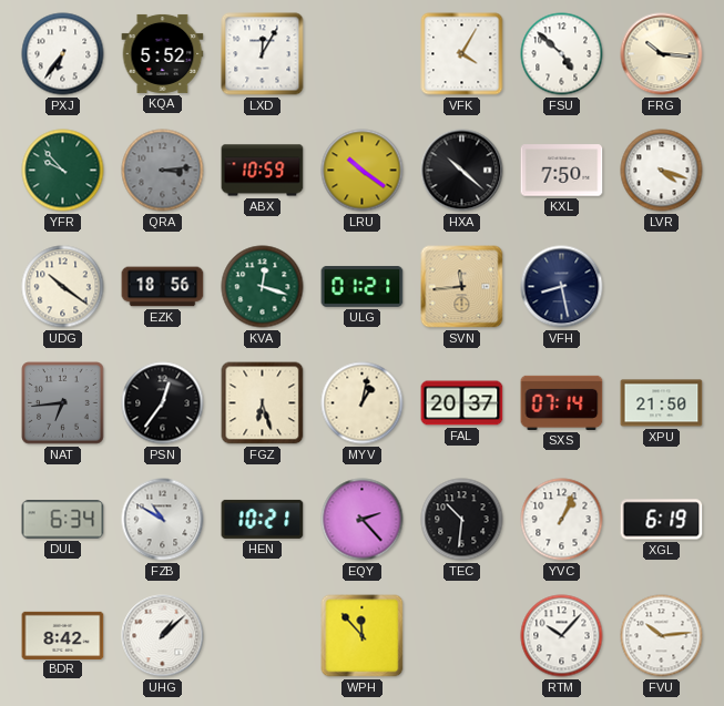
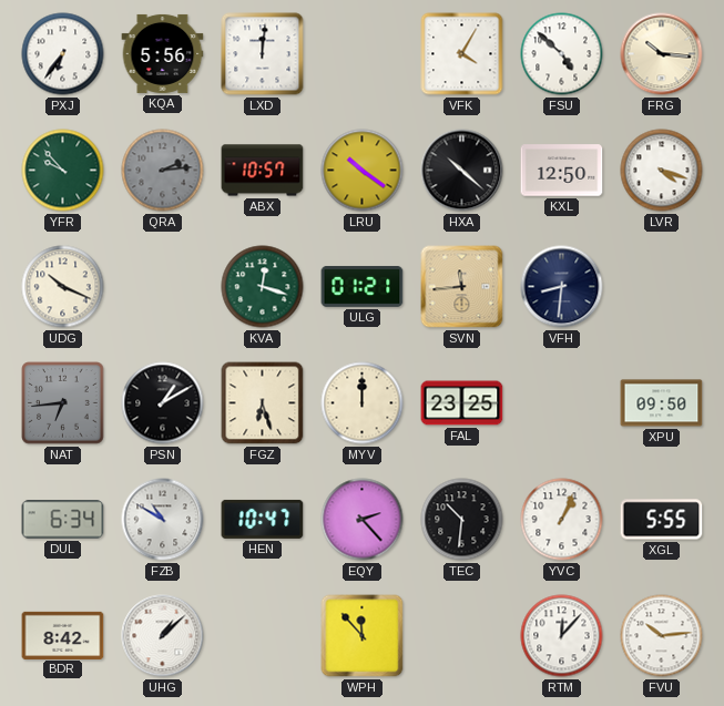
KQA: 5:52 -> 5:56 (163, 53)
LXD: 12:05 -> 12:01 (263, 54)
QRA: 3:14 -> 2:14 (163, 171)
ABX: 10:59 -> 10:57 (263, 171)
KXL: 7:50 -> 12:50 (562, 171)
UDG: 10:21 -> 10:19 (63, 287)
EZK: 18:56 -> none (163, 287)
VFH: 8:28 -> 8:31 (562, 287)
PSN: 12:36 -> 1:10 (163, 403)
MYV: 1:02 -> 12:00 (363, 403)
FAL: 20:37 -> 23:25 (462, 403)
SXS: 07:14 -> none (562, 402)
XPU: 21:50 -> 09:50 (662, 403)
HEN: 10:21 -> 10:47 (263, 519)
XGL: 6:19 -> 5:55 (662, 520)
RTM: 10:07 -> 12:07 (562, 636)
